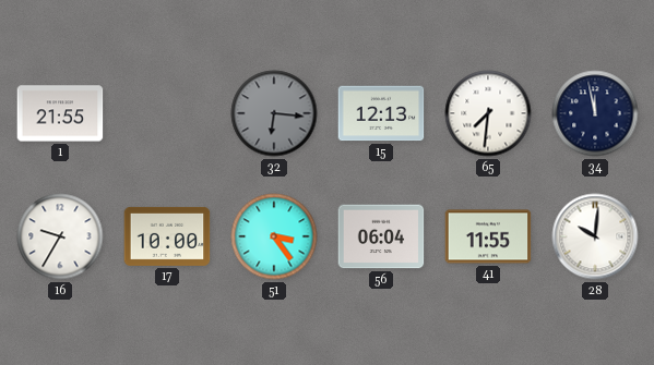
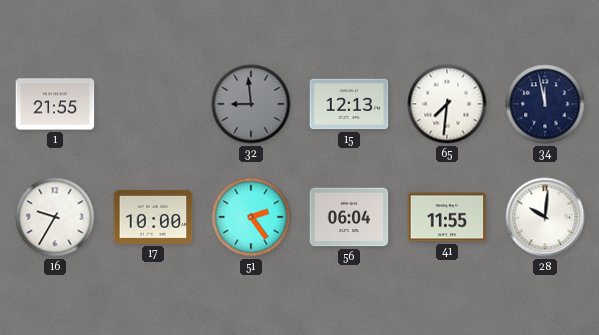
32: 6:16 -> 8:59 (251, 104)
51: 3:24 -> 2:24 (251, 217)
